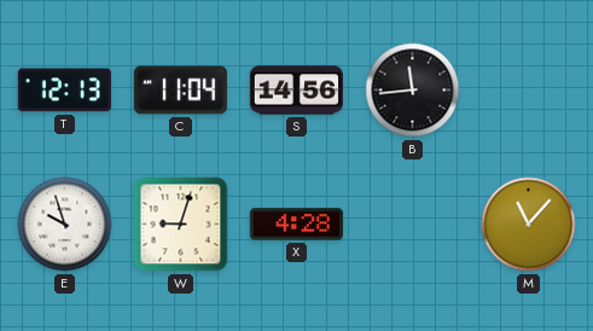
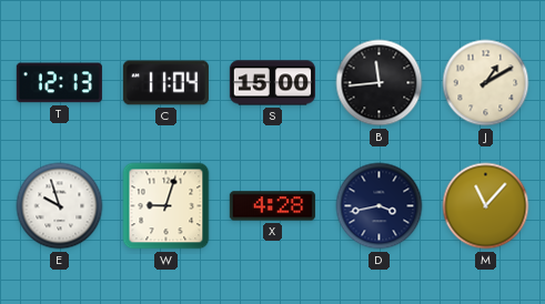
S: 14:56 -> 15:00 (272, 83)
J: none -> 1:10 (486, 83)
D: none -> 3:43 (380, 206)
